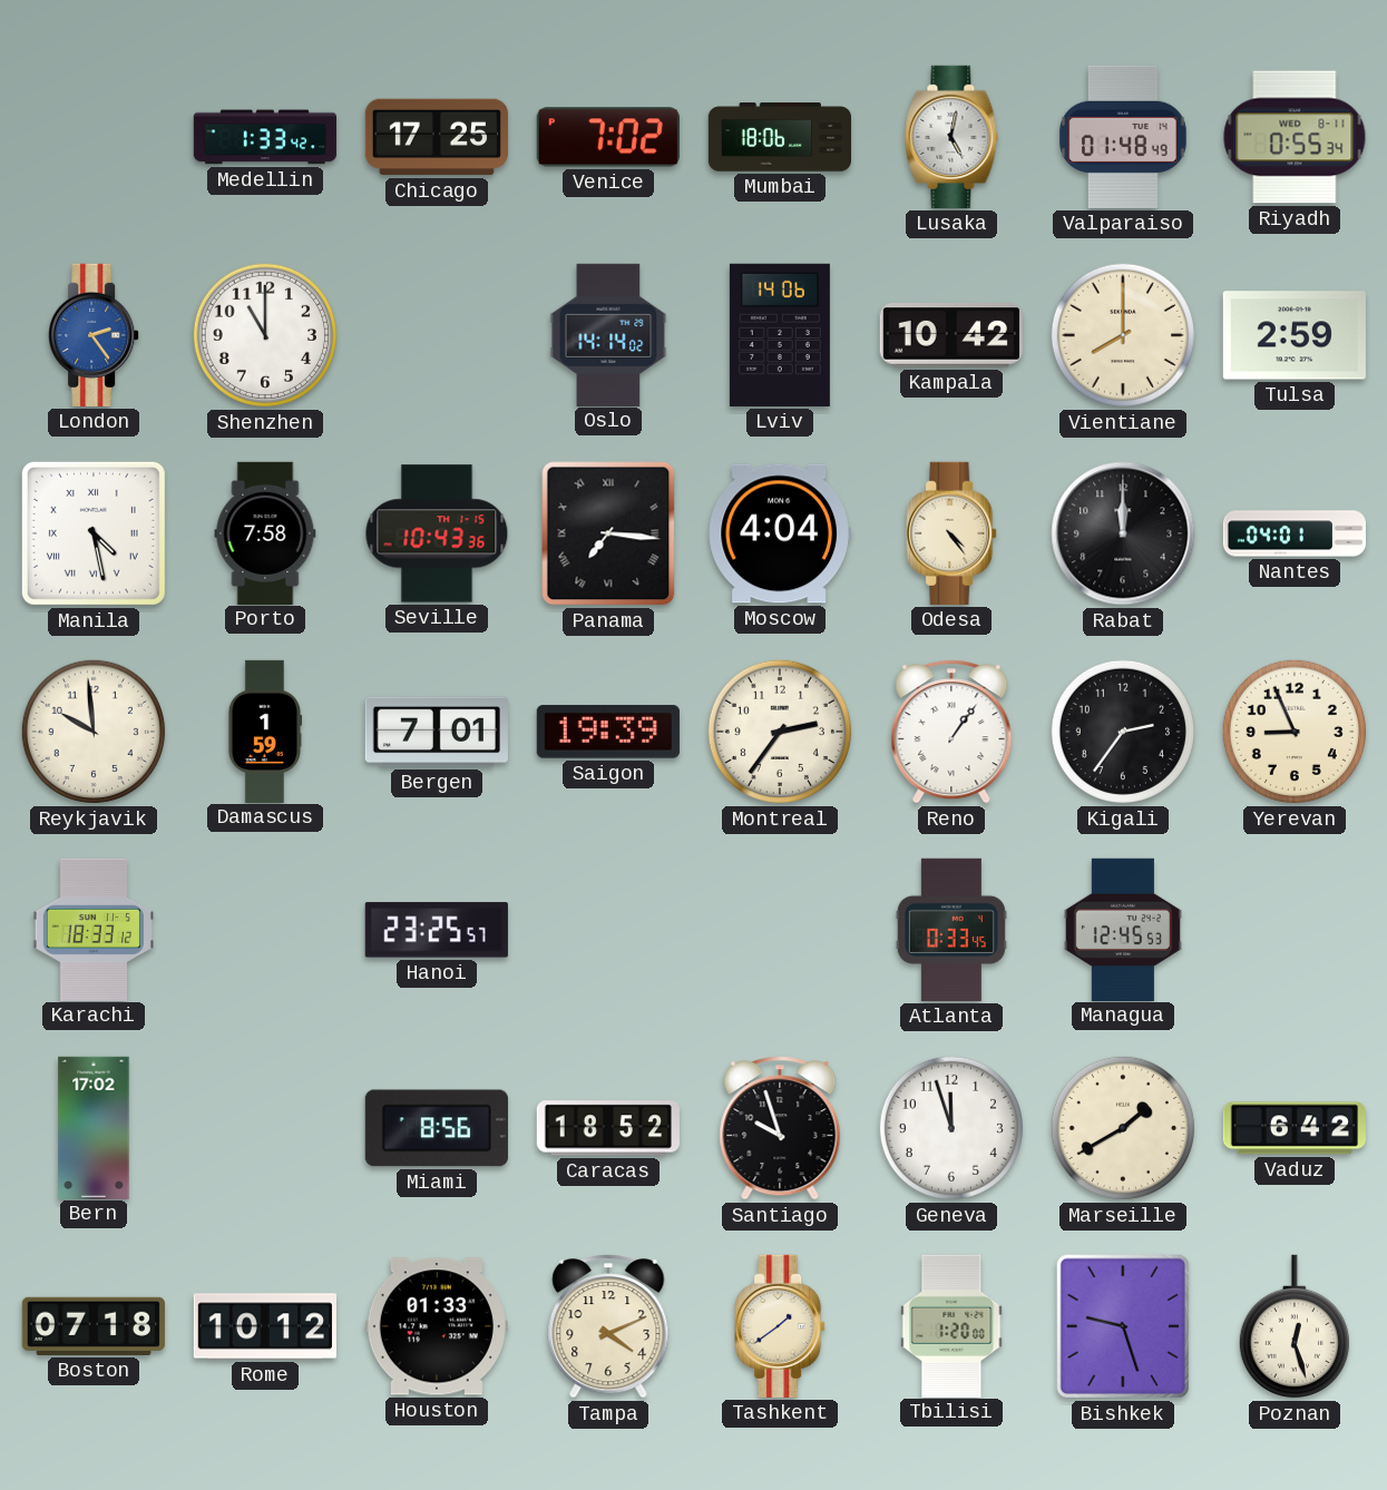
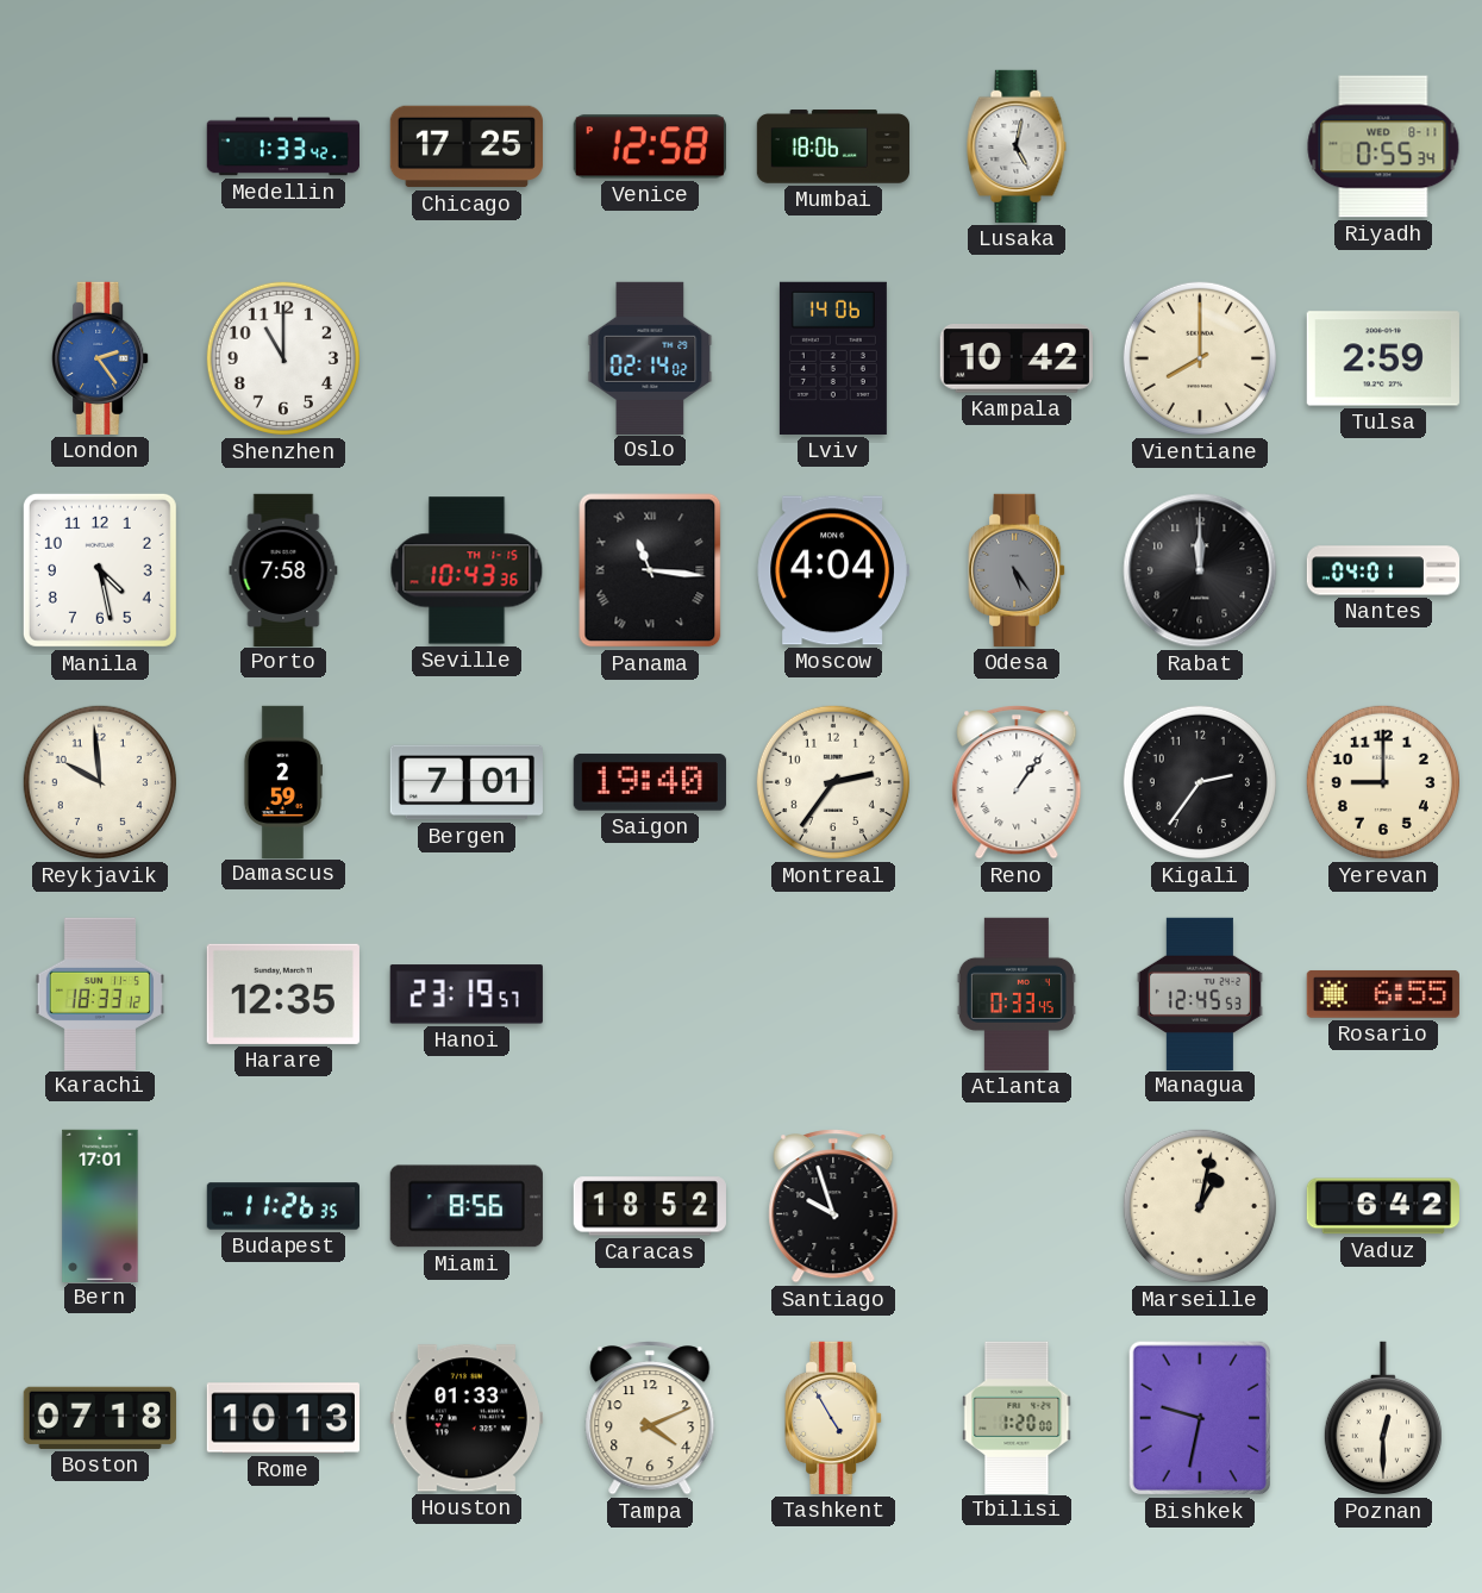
Venice: 7:02 -> 12:58 (650, 146)
Valparaiso: 01:48 -> none (1123, 137)
Oslo: 14:14 -> 02:14 (650, 357)
Manila numerals: Roman -> Arabic (100, 570)
Panama: 7:16 -> 11:16 (650, 570)
Odesa: 4:24 -> 5:24 (1017, 570)
Odesa dial: cream -> grey (1017, 570)
Damascus: 1:59 -> 2:59 (282, 781)
Saigon: 19:39 -> 19:40 (650, 782)
Yerevan: 8:56 -> 9:00 (1383, 782)
Harare: none -> 12:35 (283, 994)
Hanoi: 23:25 -> 23:19 (467, 994)
Rosario: none -> 6:55 (1383, 994)
Bern: 17:02 -> 17:01 (100, 1205)
Budapest: none -> 11:26 (283, 1206)
Geneva: 11:57 -> none (951, 1128)
Marseille: 1:40 -> 1:02 (1200, 1206)
Rome: 10:12 -> 10:13 (283, 1418)
Tashkent: 1:39 -> 4:55 (833, 1418)
Bishkek: 9:27 -> 9:32 (1200, 1418)
Poznan: 12:27 -> 12:30 (1383, 1418)
